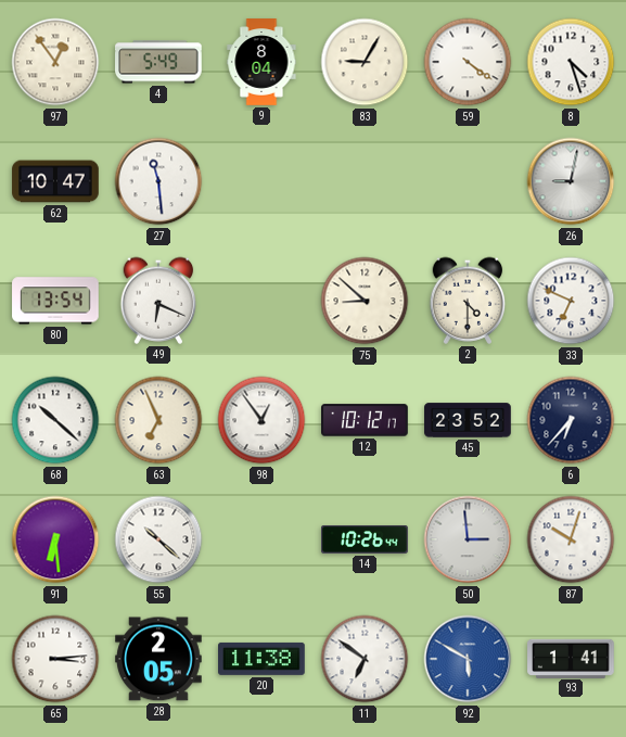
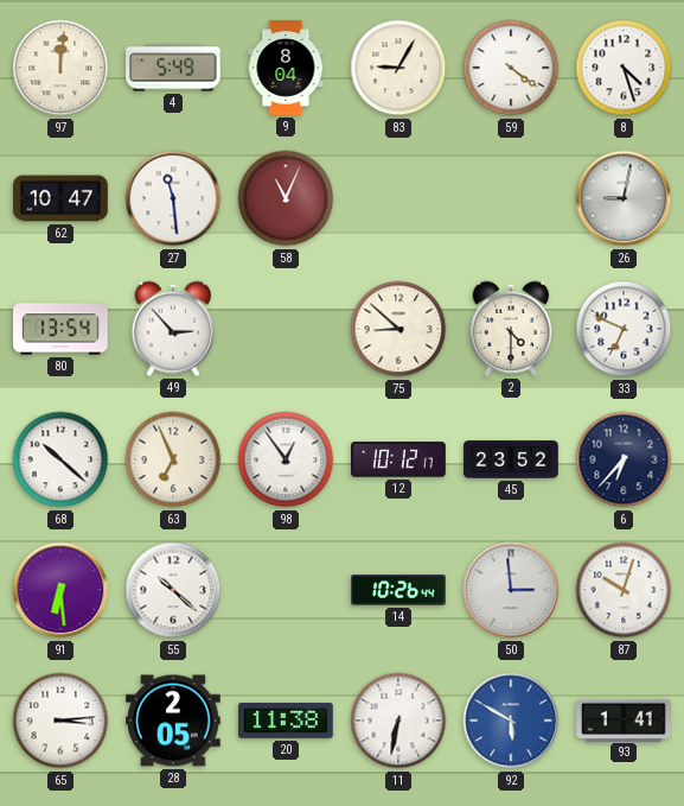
97: 12:54 -> 12:01 (60, 68)
58: none -> 11:04 (286, 198)
49: 6:19 -> 2:53 (173, 329)
11: 6:51 -> 6:32 (398, 721)
